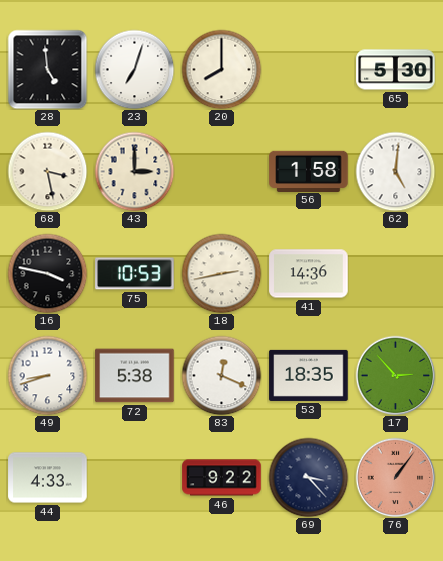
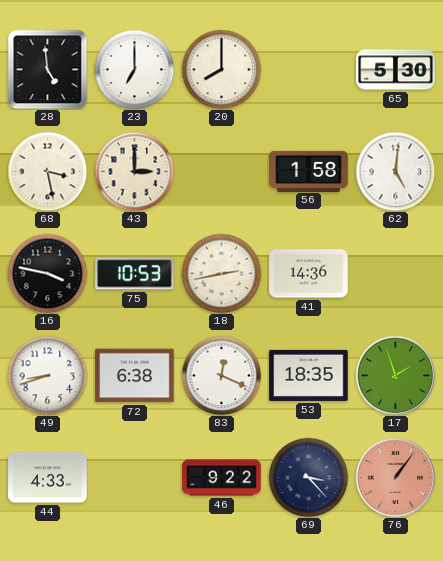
23: 7:03 -> 7:00 (134, 69)
72: 5:38 -> 6:38 (135, 376)
17: 2:53 -> 1:57 (395, 375)
